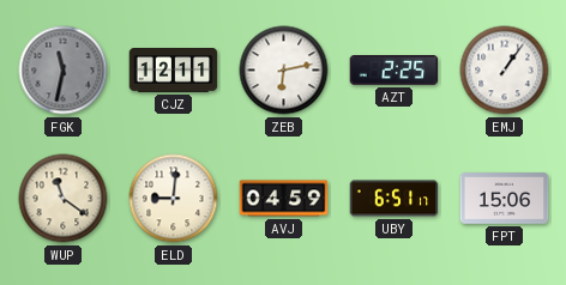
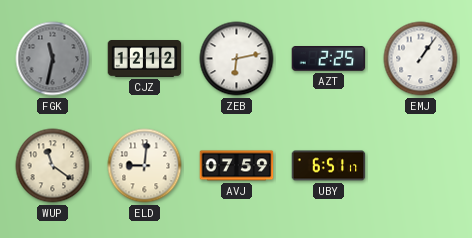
CJZ: 12:11 -> 12:12 (145, 59)
AVJ: 04:59 -> 07:59 (237, 166)
FPT: 15:06 -> none (505, 199)
